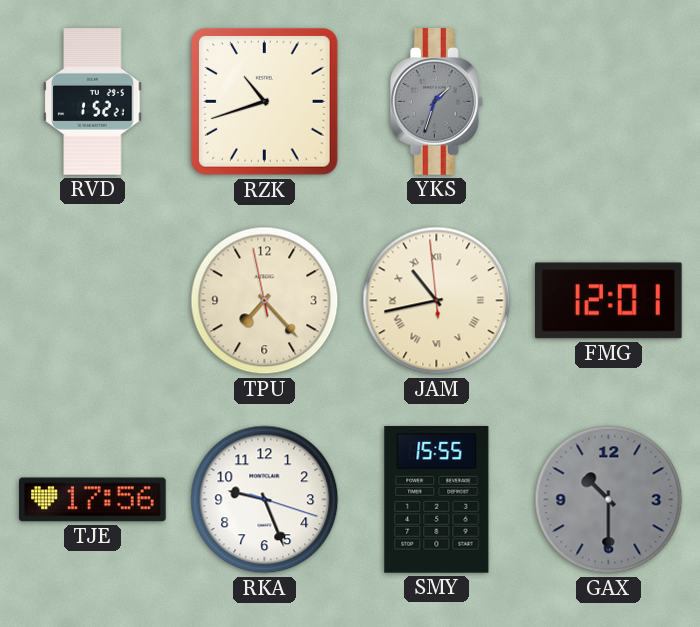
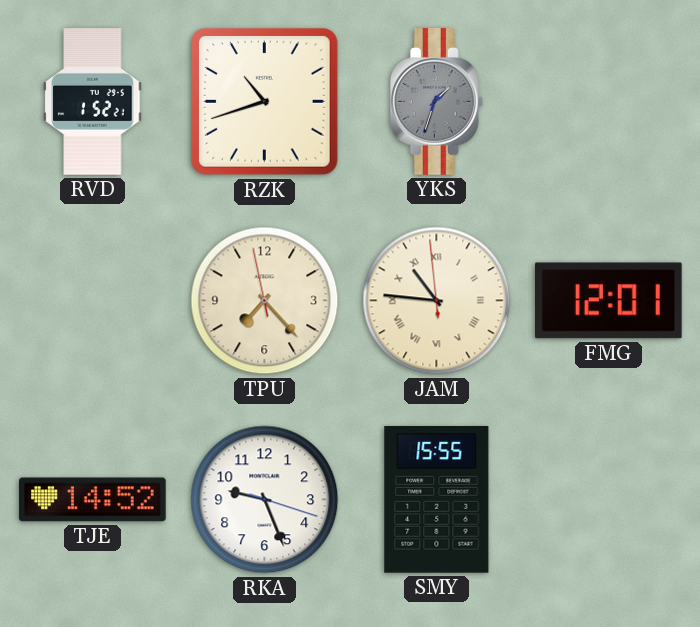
JAM: 10:42 -> 10:45 (437, 301)
TJE: 17:56 -> 14:52 (93, 500)
GAX: 10:30 -> none (609, 500)
